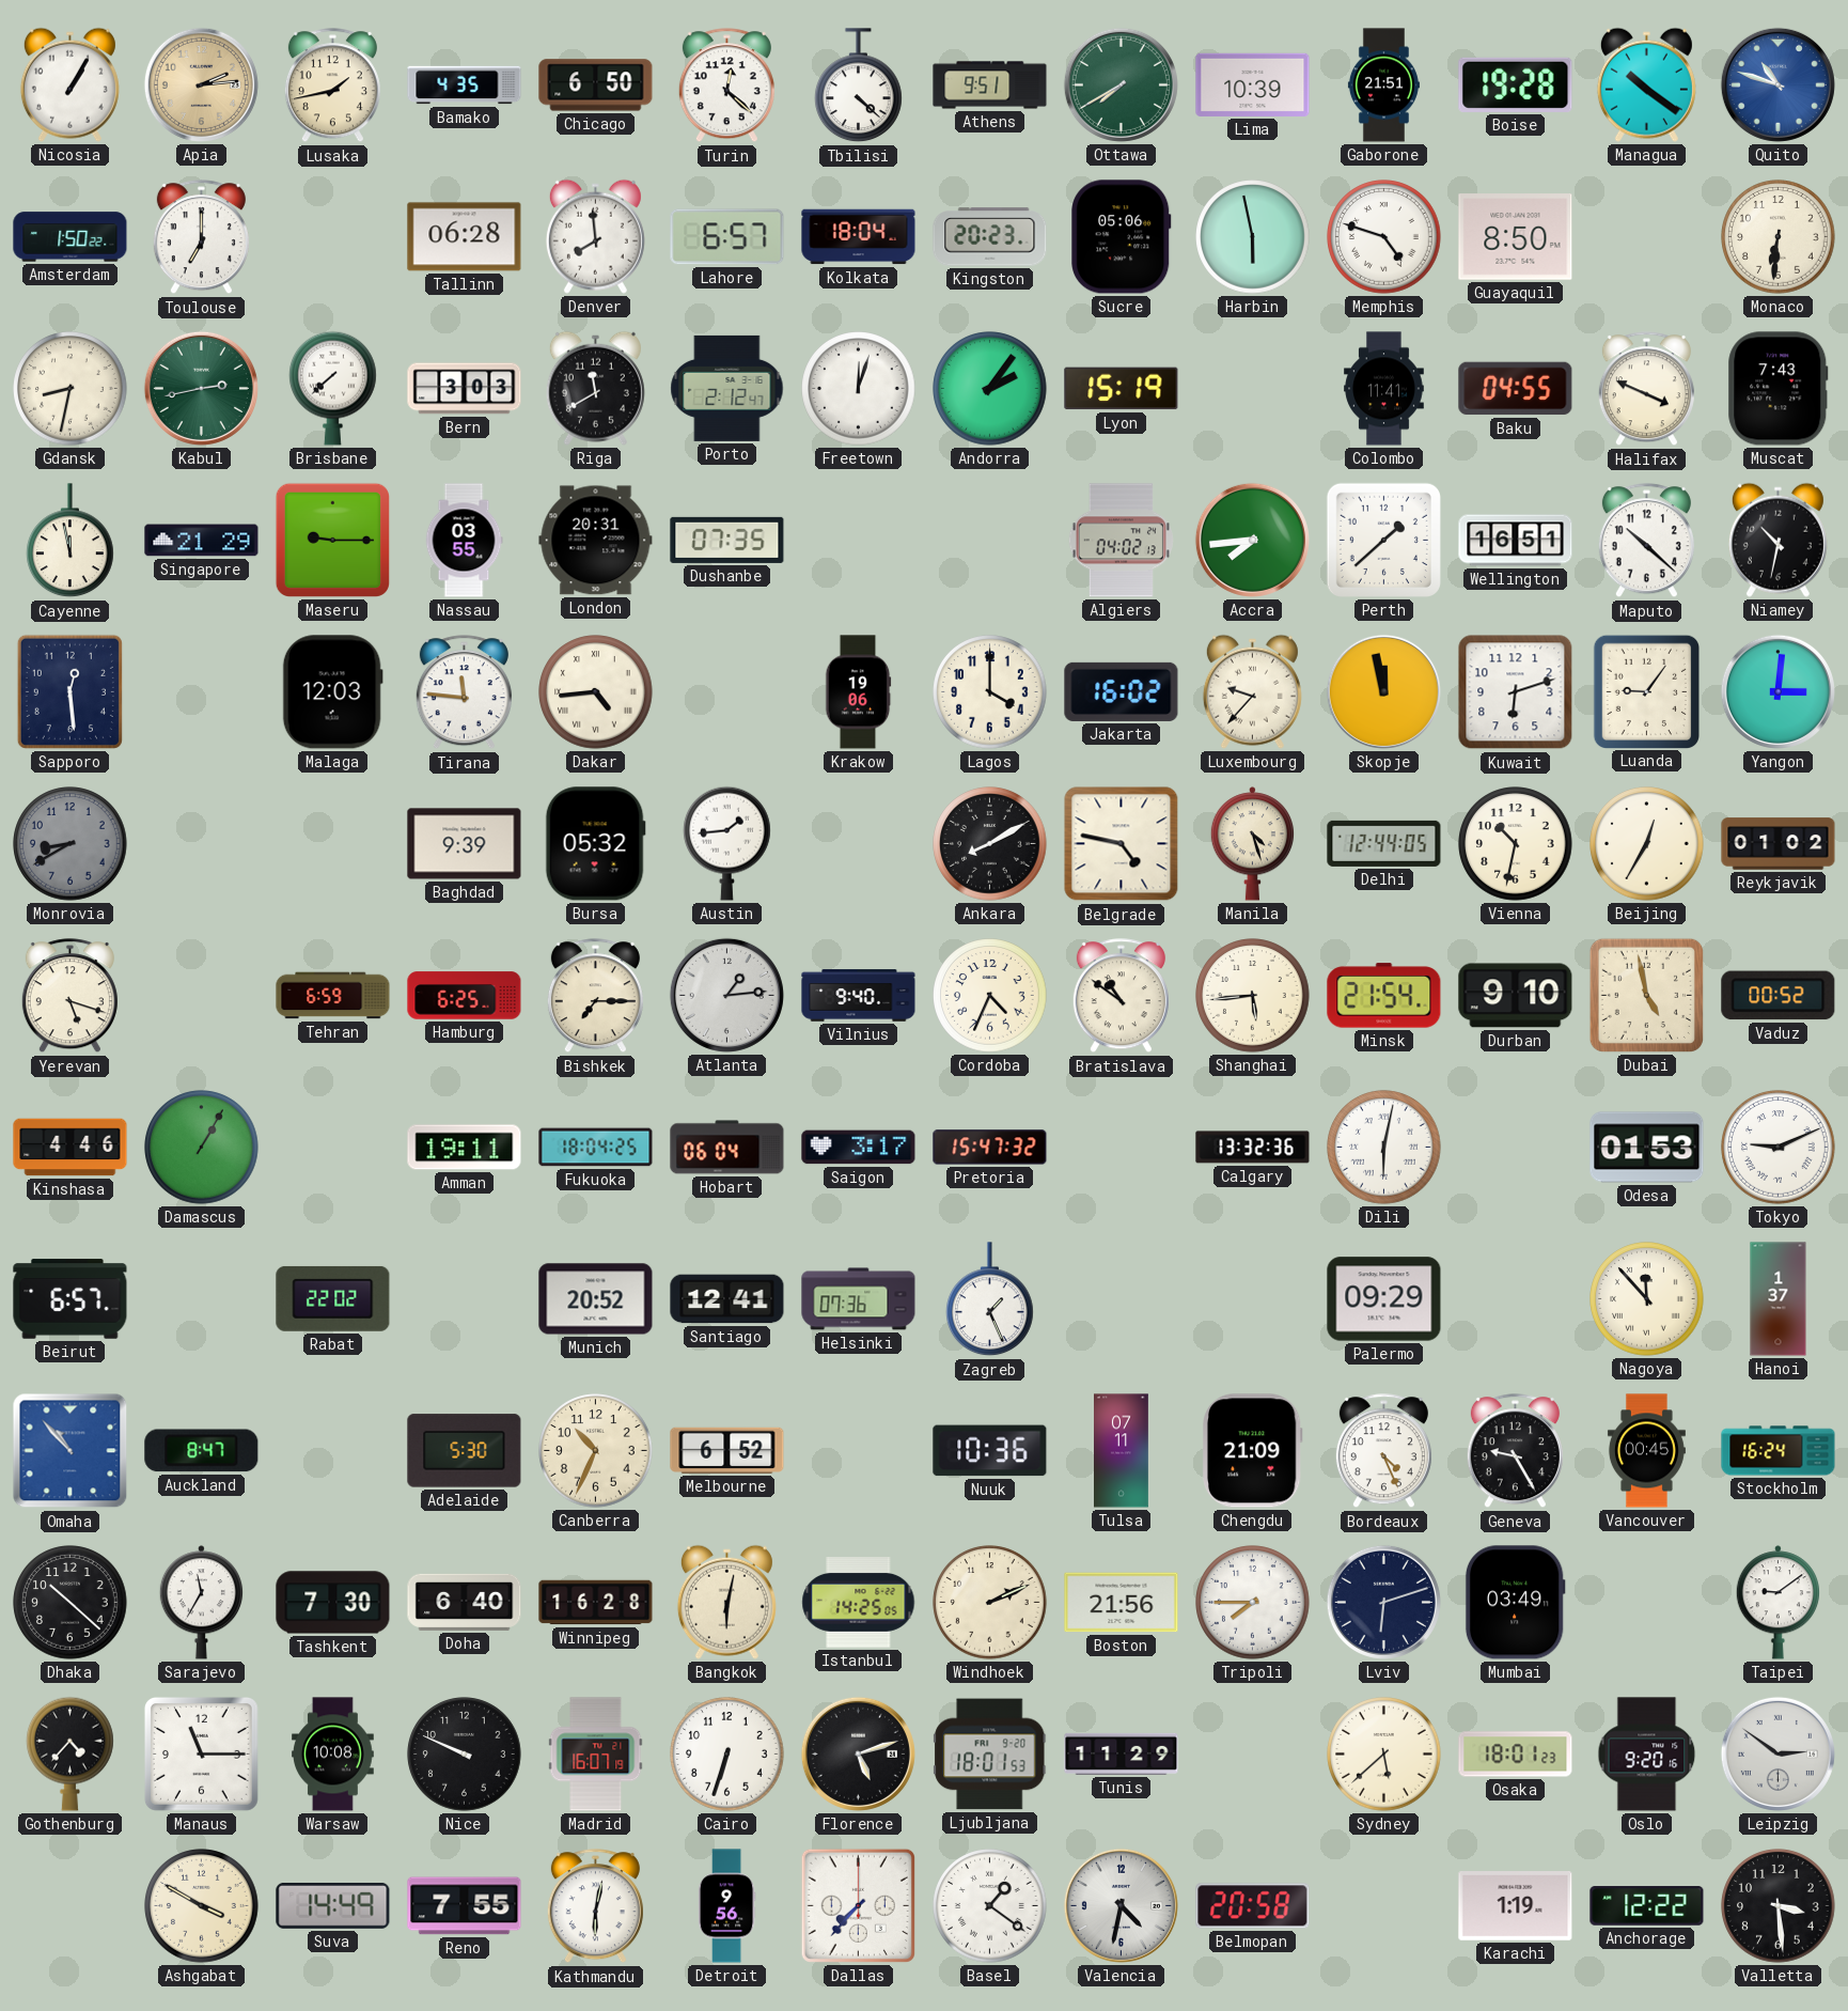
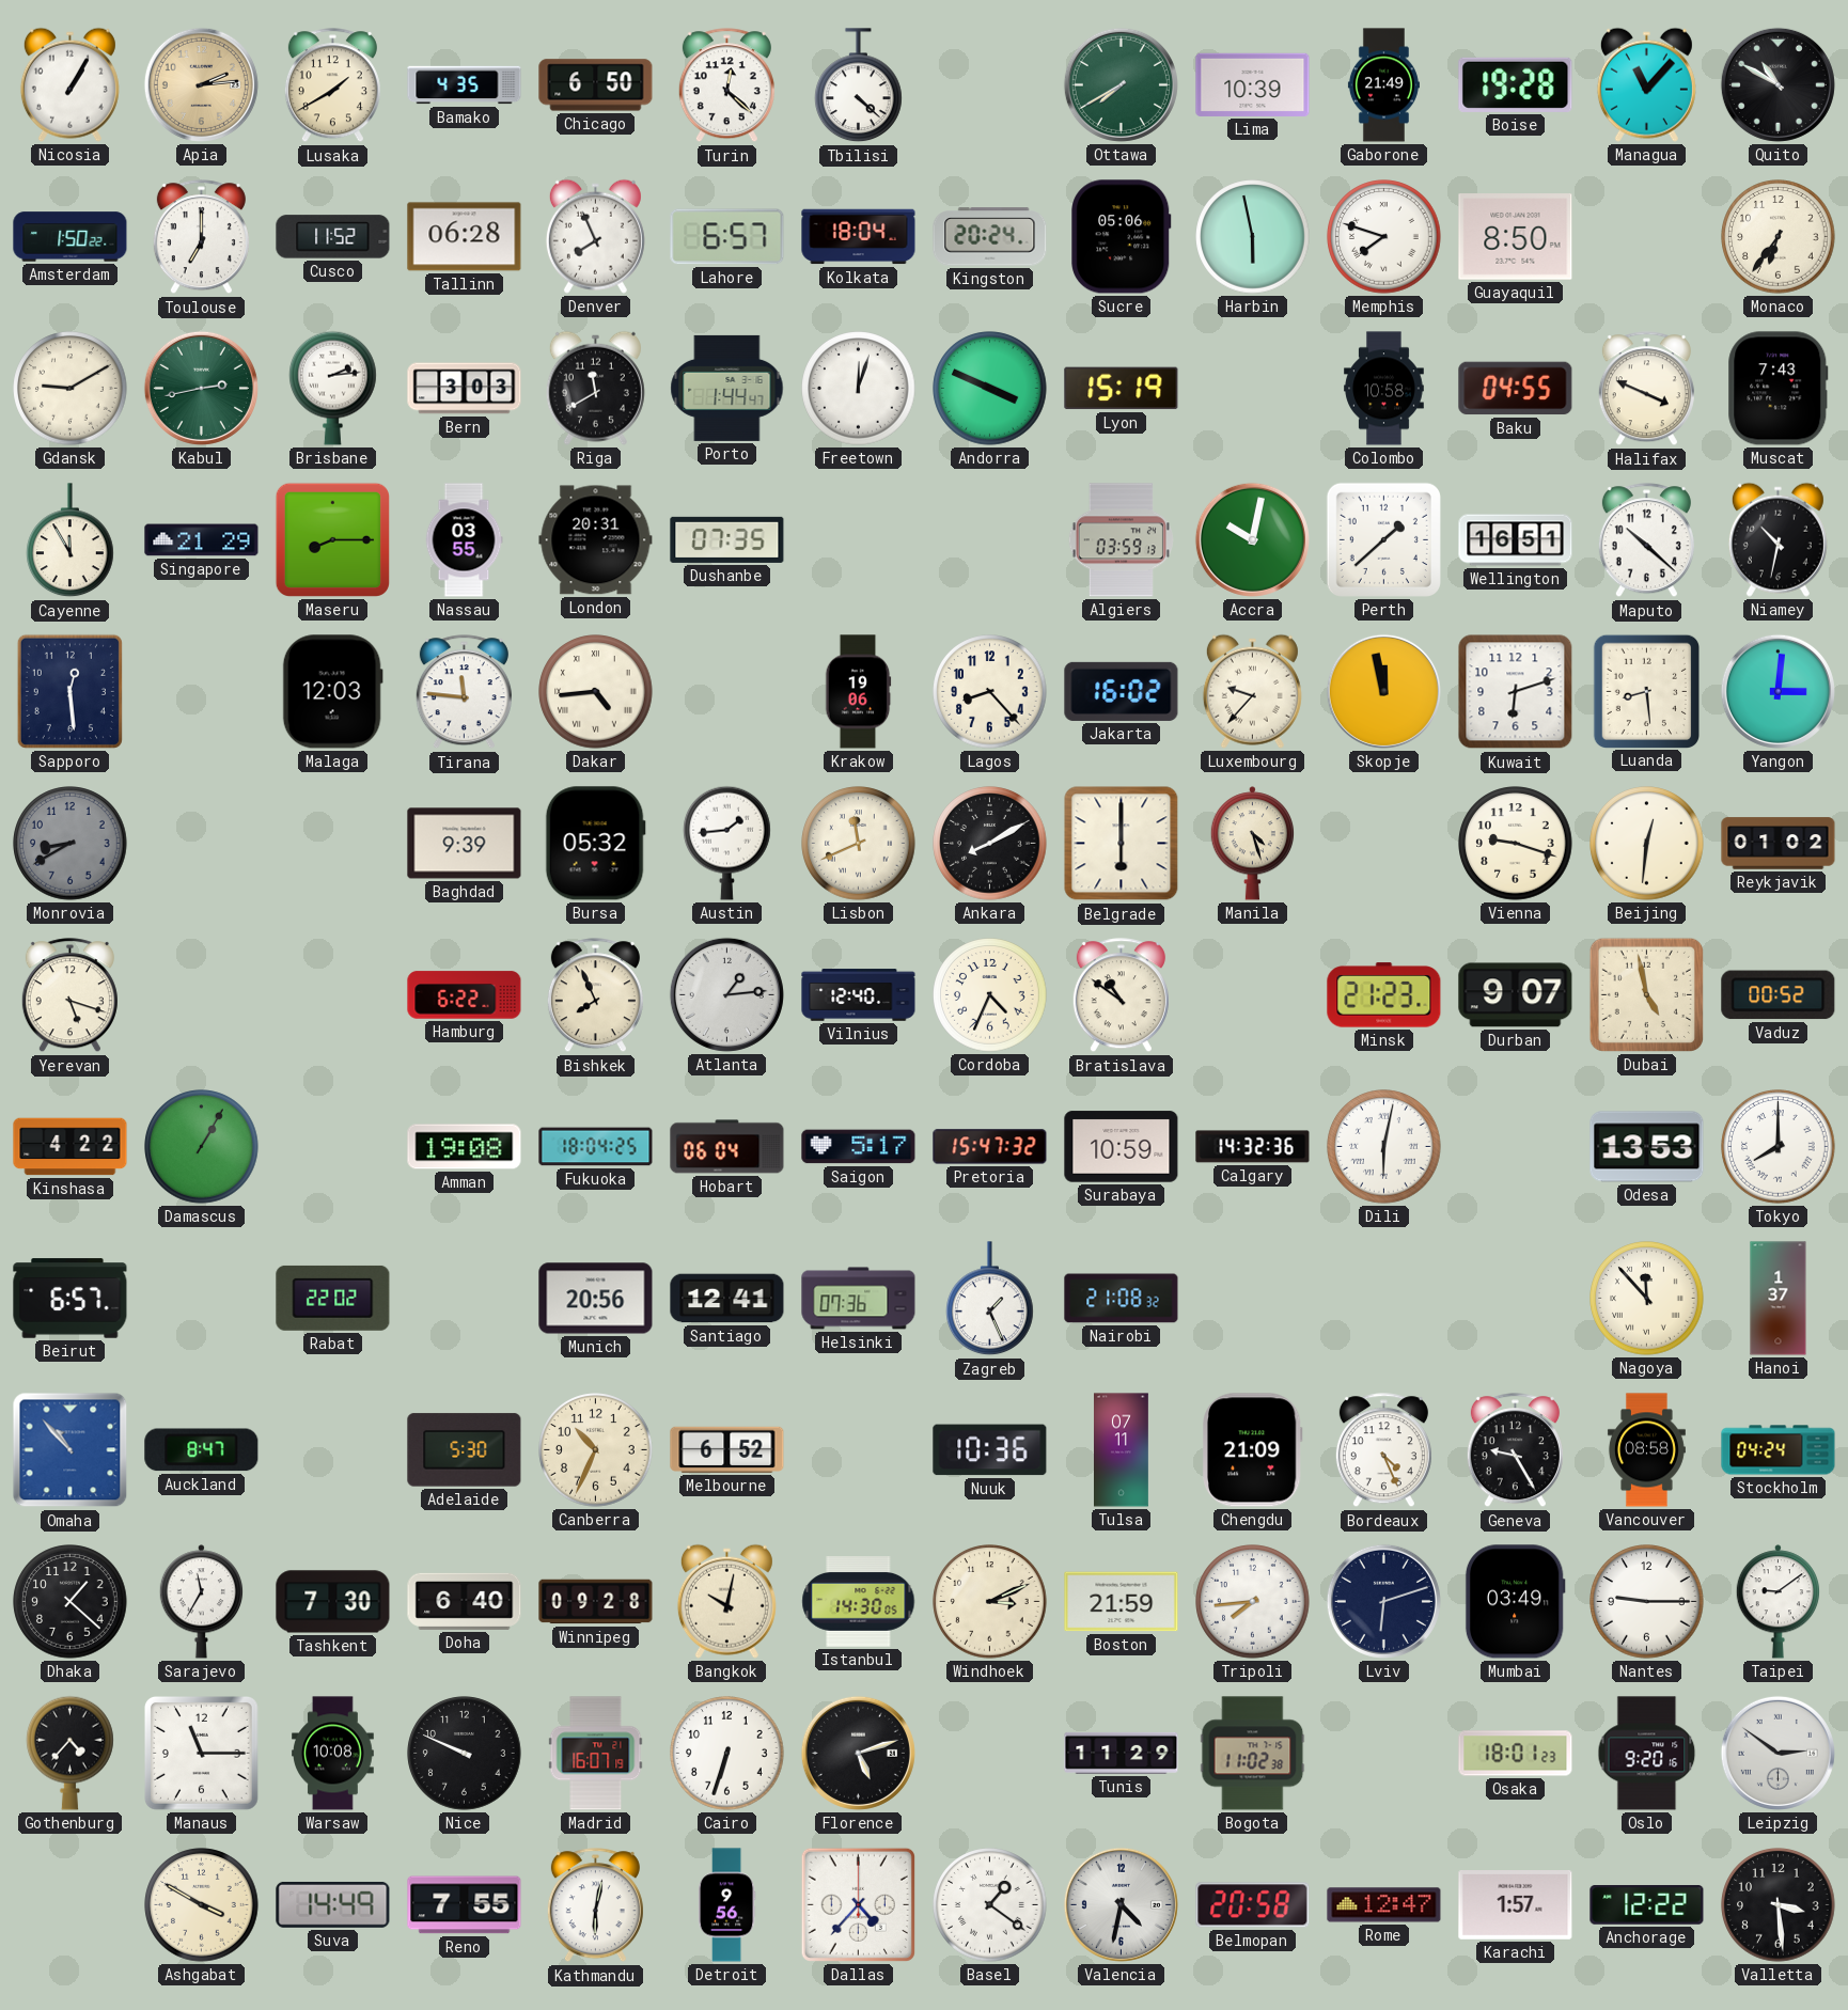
Lusaka: 1:43 -> 1:40 (332, 85)
Athens: 9:51 -> none (990, 85)
Gaborone: 21:51 -> 21:49 (1383, 85)
Managua: 10:21 -> 11:07 (1646, 84)
Quito: 10:48 -> 10:50 (1777, 84)
Quito dial: blue -> black (1777, 84)
Cusco: none -> 11:52 (333, 237)
Denver: 7:59 -> 7:56 (595, 236)
Kingston: 20:23 -> 20:24 (990, 237)
Memphis: 4:48 -> 7:48 (1384, 237)
Monaco: 6:31 -> 6:36 (1779, 237)
Gdansk: 8:32 -> 9:10 (71, 389)
Brisbane: 7:38 -> 2:14 (333, 388)
Porto: 2:12 -> 1:44 (727, 388)
Andorra: 2:06 -> 3:49 (990, 389)
Colombo: 11:41 -> 10:58 (1384, 389)
Cayenne: 11:58 -> 11:55 (71, 540)
Maseru: 9:15 -> 8:15 (332, 539)
Algiers: 04:02 -> 03:59 (1121, 540)
Accra: 7:44 -> 10:02 (1252, 539)
Lagos: 4:00 -> 8:23 (990, 692)
Luanda: 9:06 -> 8:29 (1646, 691)
Lisbon: none -> 11:41 (859, 844)
Belgrade: 4:47 -> 6:00 (1122, 844)
Delhi: 12:44 -> none (1384, 843)
Vienna: 10:32 -> 9:18 (1516, 844)
Beijing: 12:35 -> 12:31 (1647, 844)
Tehran: 6:59 -> none (333, 996)
Hamburg: 6:25 -> 6:22 (465, 995)
Bishkek: 7:15 -> 7:56 (595, 995)
Vilnius: 9:40 -> 12:40 (859, 995)
Shanghai: 5:44 -> none (1253, 996)
Minsk: 21:54 -> 21:23 (1384, 995)
Durban: 9:10 -> 9:07 (1516, 995)
Kinshasa: 4:46 -> 4:22 (71, 1147)
Amman: 19:11 -> 19:08 (465, 1147)
Saigon: 3:17 -> 5:17 (859, 1147)
Surabaya: none -> 10:59 (1122, 1147)
Calgary: 13:32 -> 14:32 (1253, 1147)
Odesa: 01:53 -> 13:53 (1647, 1147)
Tokyo: 9:11 -> 8:00 (1779, 1147)
Munich: 20:52 -> 20:56 (596, 1299)
Nairobi: none -> 21:08 (1122, 1299)
Palermo: 09:29 -> none (1384, 1299)
Vancouver: 00:45 -> 08:58 (1646, 1450)
Stockholm: 16:24 -> 04:24 (1779, 1450)
Dhaka: 10:22 -> 1:22 (71, 1602)
Winnipeg: 16:28 -> 09:28 (596, 1602)
Bangkok: 6:02 -> 10:02 (726, 1601)
Istanbul: 14:25 -> 14:30 (859, 1602)
Windhoek: 2:11 -> 3:11 (990, 1602)
Boston: 21:56 -> 21:59 (1122, 1602)
Tripoli: 7:45 -> 7:44 (1253, 1602)
Nantes: none -> 9:15 (1647, 1602)
Ljubljana: 18:01 -> none (990, 1755)
Bogota: none -> 11:02 (1253, 1754)
Sydney: 5:38 -> none (1384, 1755)
Dallas: 7:37 -> 4:37 (858, 1904)
Rome: none -> 12:47 (1384, 1905)
Karachi: 1:19 -> 1:57 (1516, 1905)
